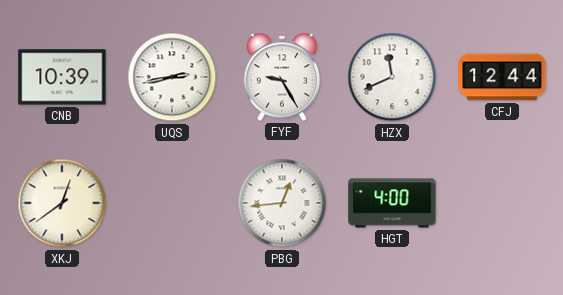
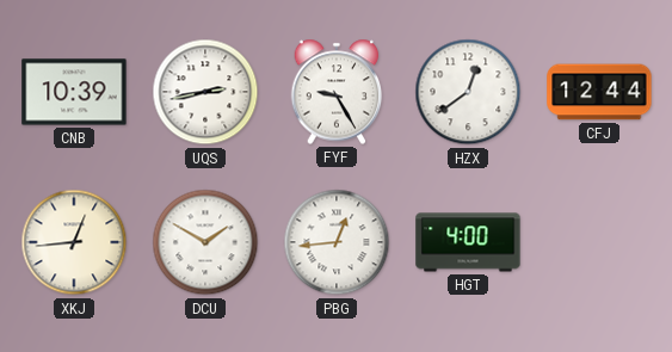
HZX: 11:41 -> 12:39 (468, 92)
XKJ: 12:39 -> 12:44 (74, 242)
DCU: none -> 1:50 (205, 242)
